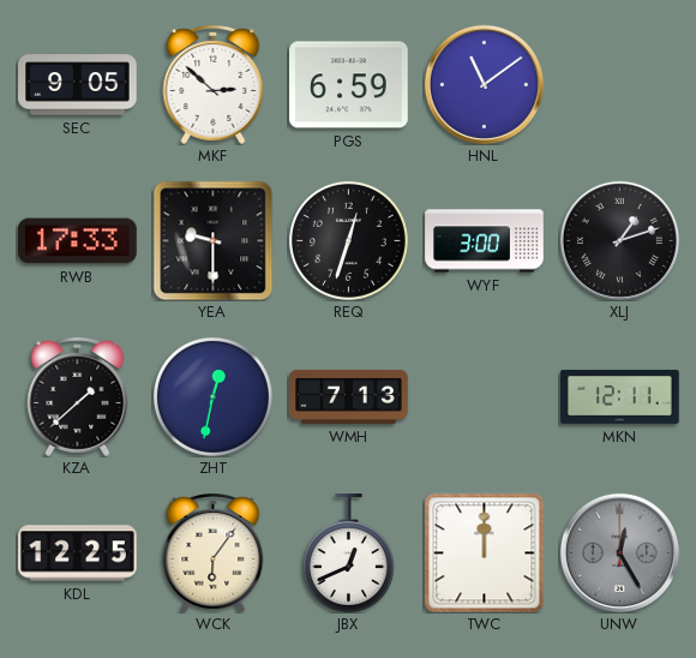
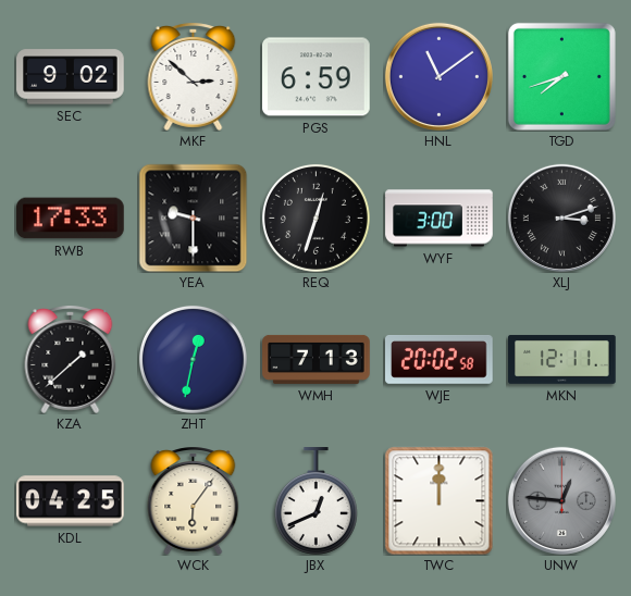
SEC: 9:05 -> 9:02 (71, 77)
TGD: none -> 7:42 (561, 76)
XLJ: 1:12 -> 3:12 (561, 218)
WJE: none -> 20:02 (440, 360)
KDL: 12:25 -> 04:25 (71, 501)
UNW: 12:25 -> 12:46 (561, 500)
